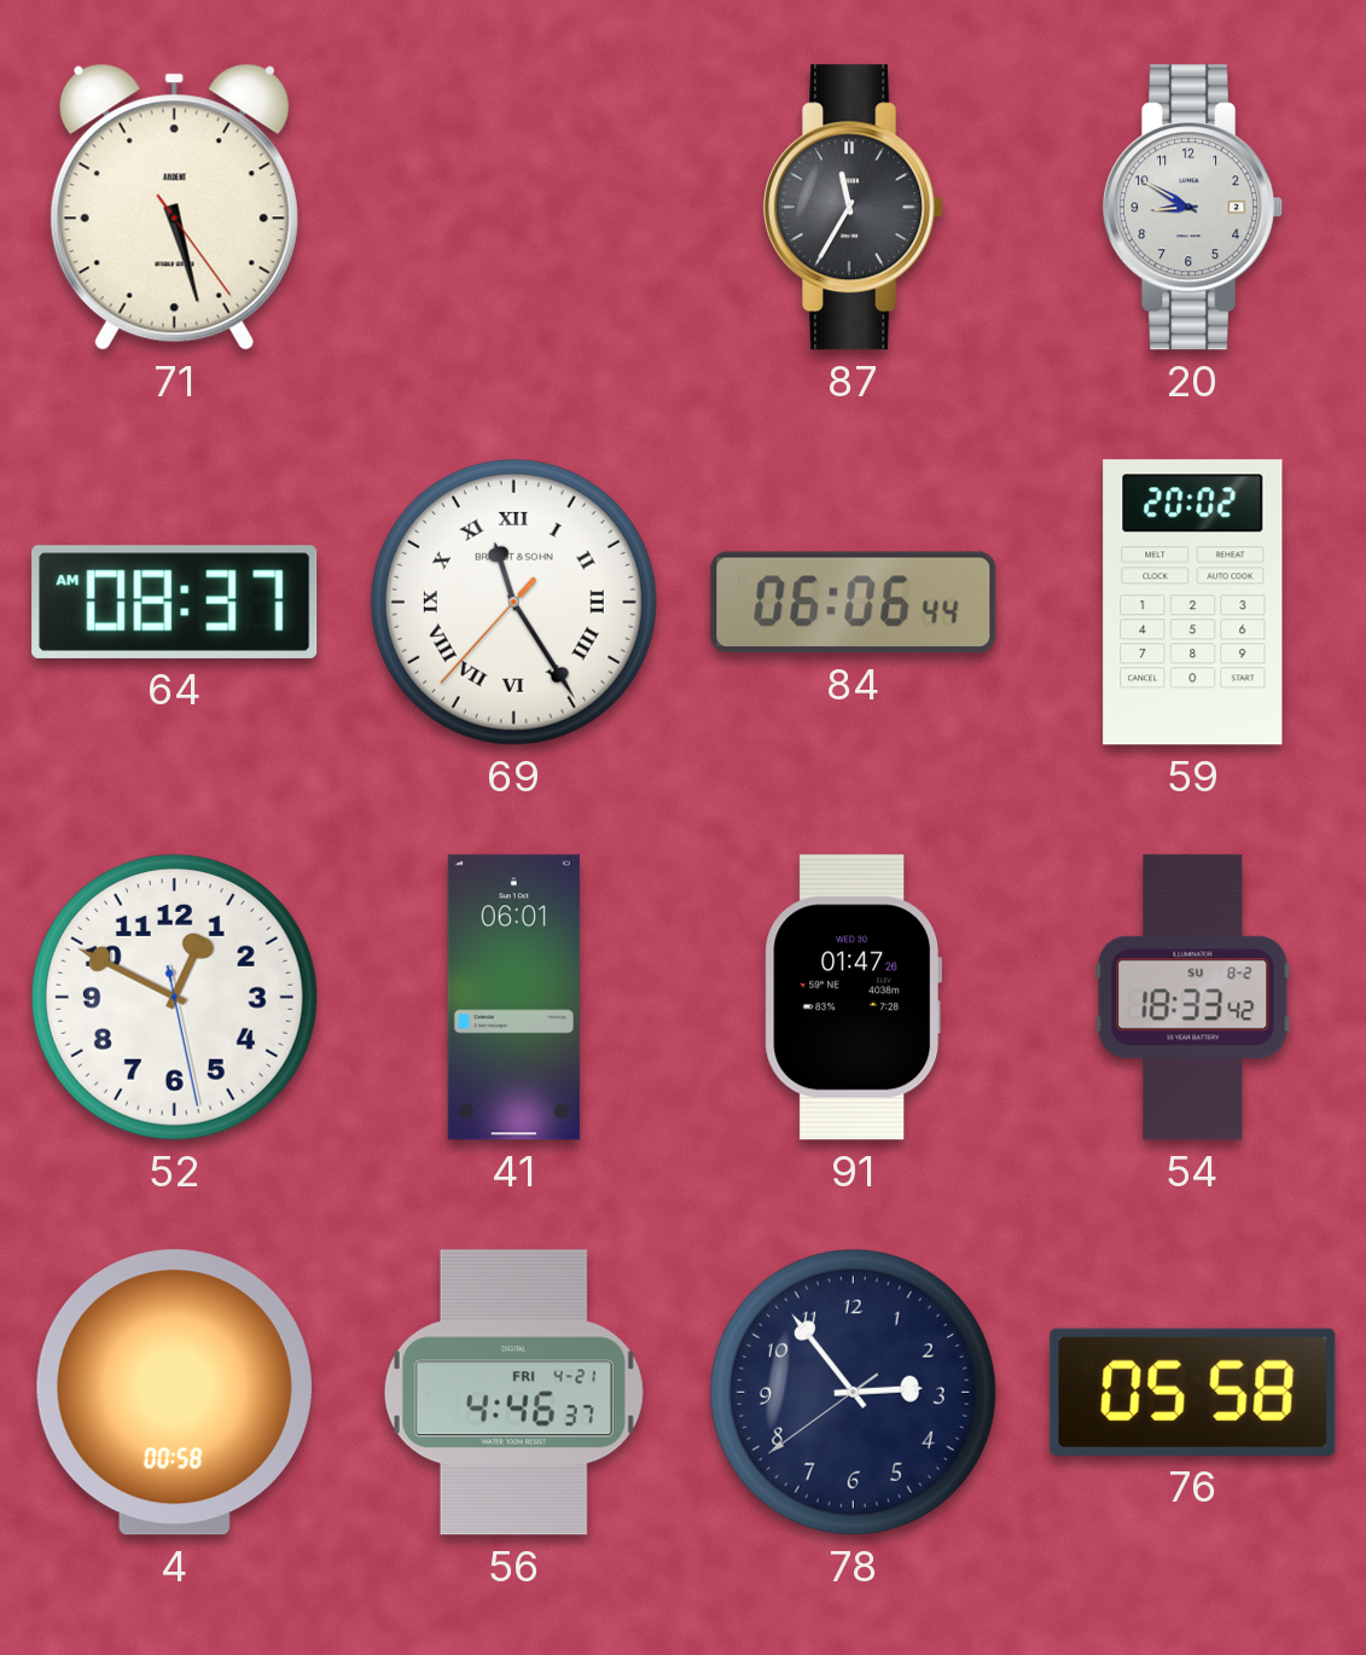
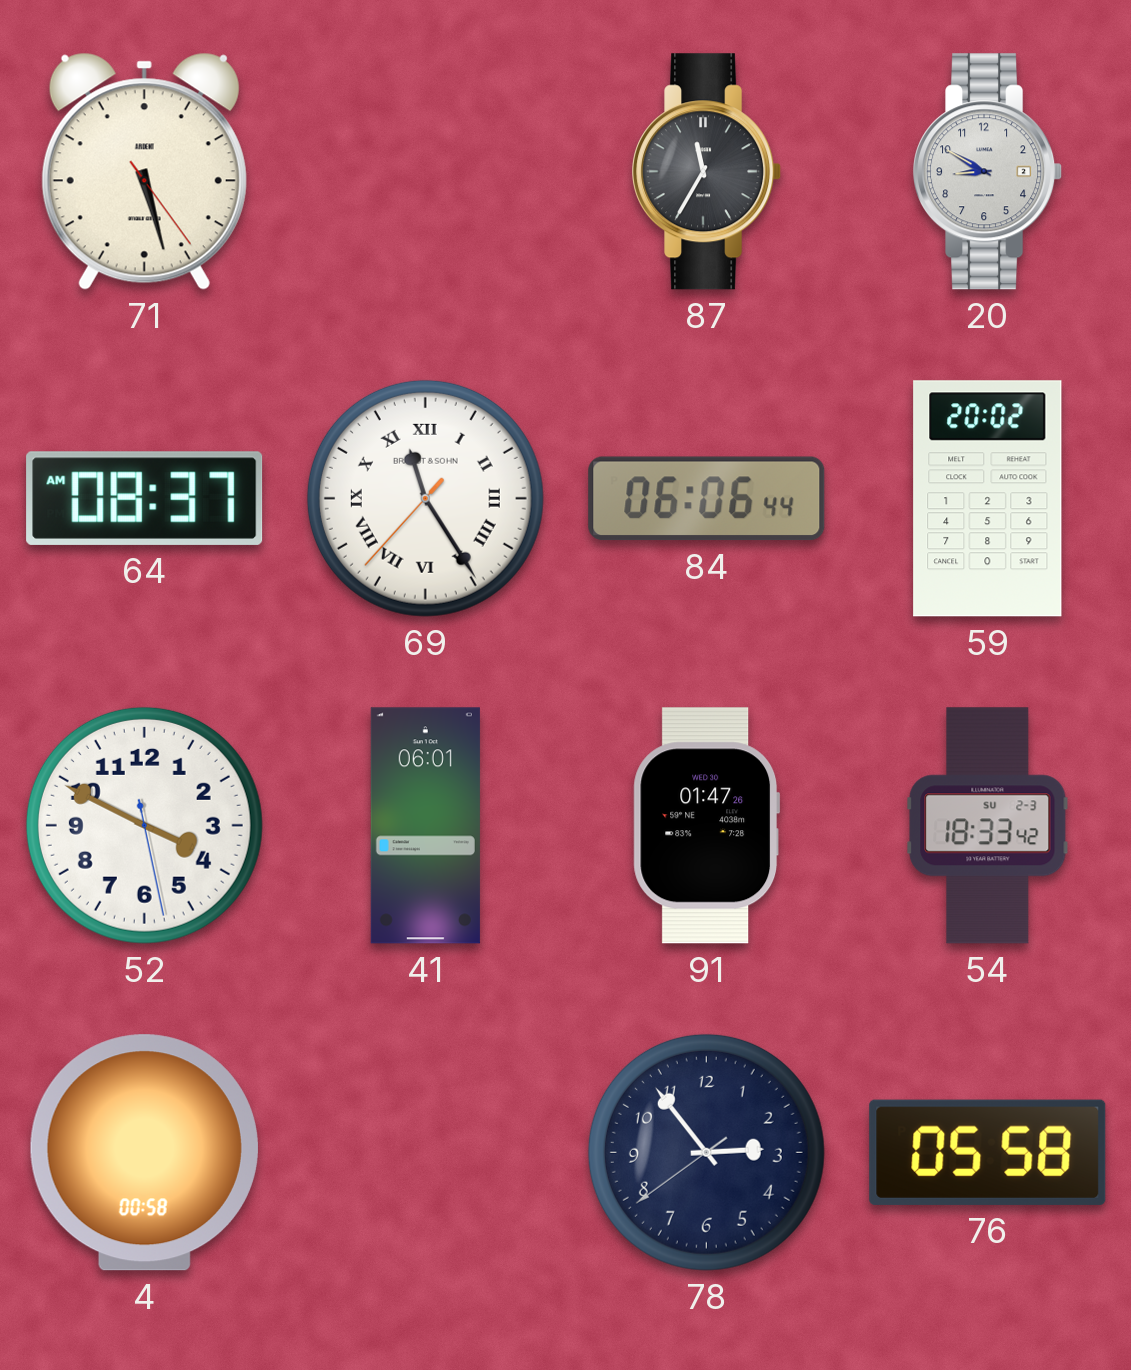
52: 12:49 -> 3:49 (144, 825)
54 date: SU 8-2 -> SU 2-3 (988, 826)
56: 4:46 -> none (513, 1393)
